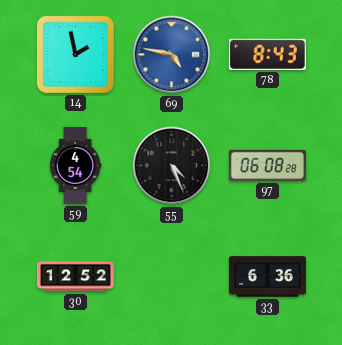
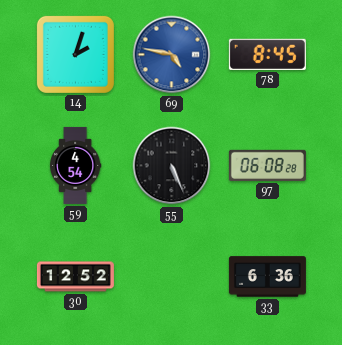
14: 1:58 -> 2:03 (75, 54)
78: 8:43 -> 8:45 (267, 54)
55: 4:26 -> 5:26 (172, 166)
